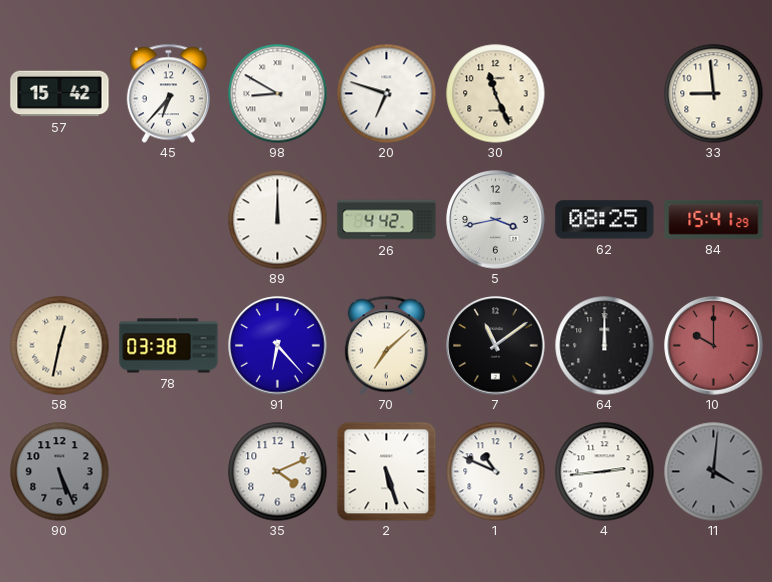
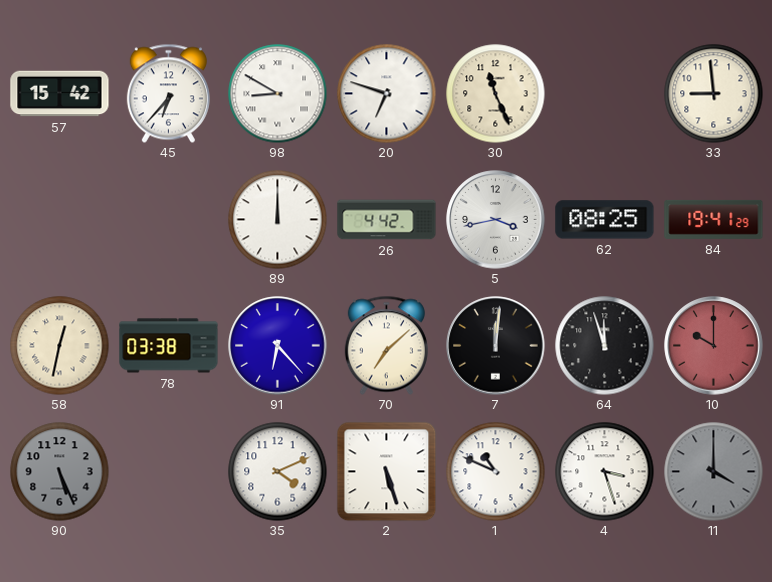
84: 15:41 -> 19:41 (714, 219)
7: 11:09 -> 12:01 (496, 346)
64: 12:00 -> 11:57 (605, 346)
4: 2:44 -> 3:27 (605, 472)
11: 4:01 -> 4:00 (714, 472)
